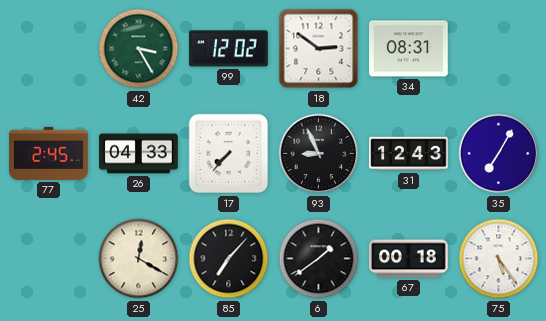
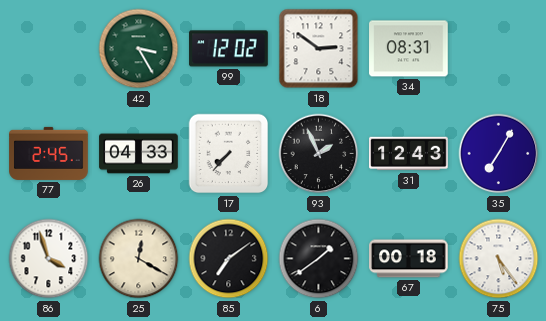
93: 8:56 -> 1:56 (319, 154)
86: none -> 3:57 (49, 259)
85: 7:07 -> 7:09 (229, 259)
